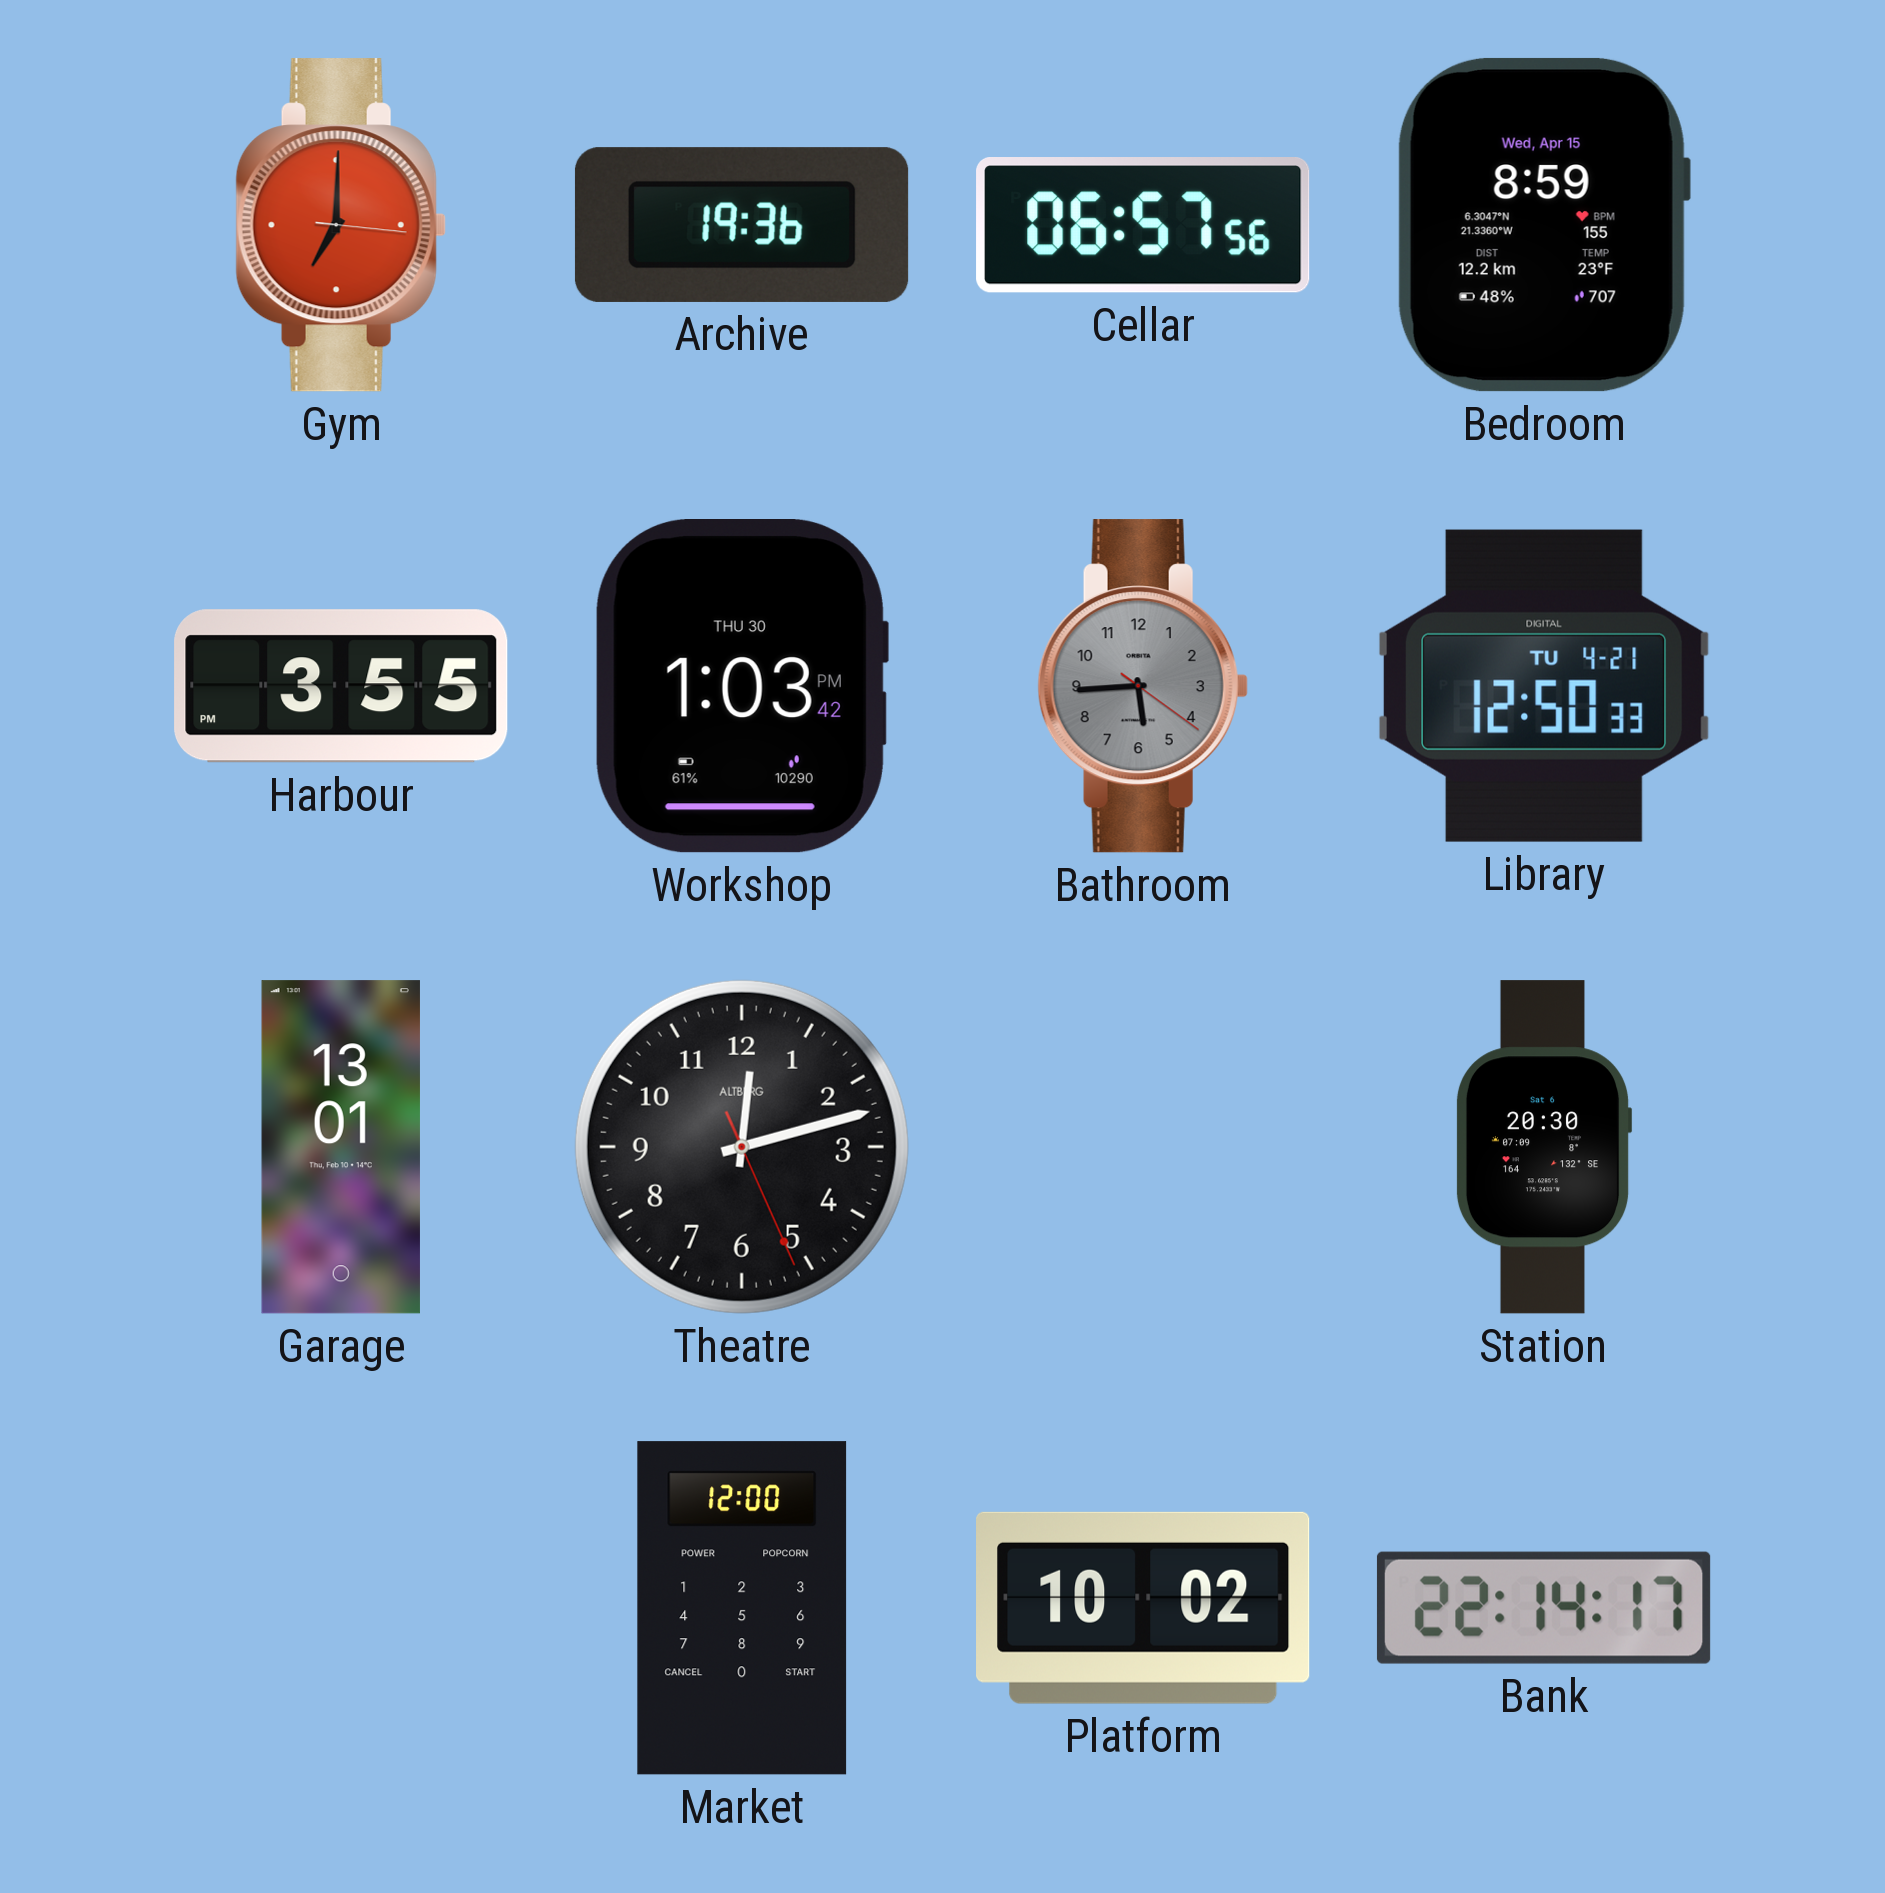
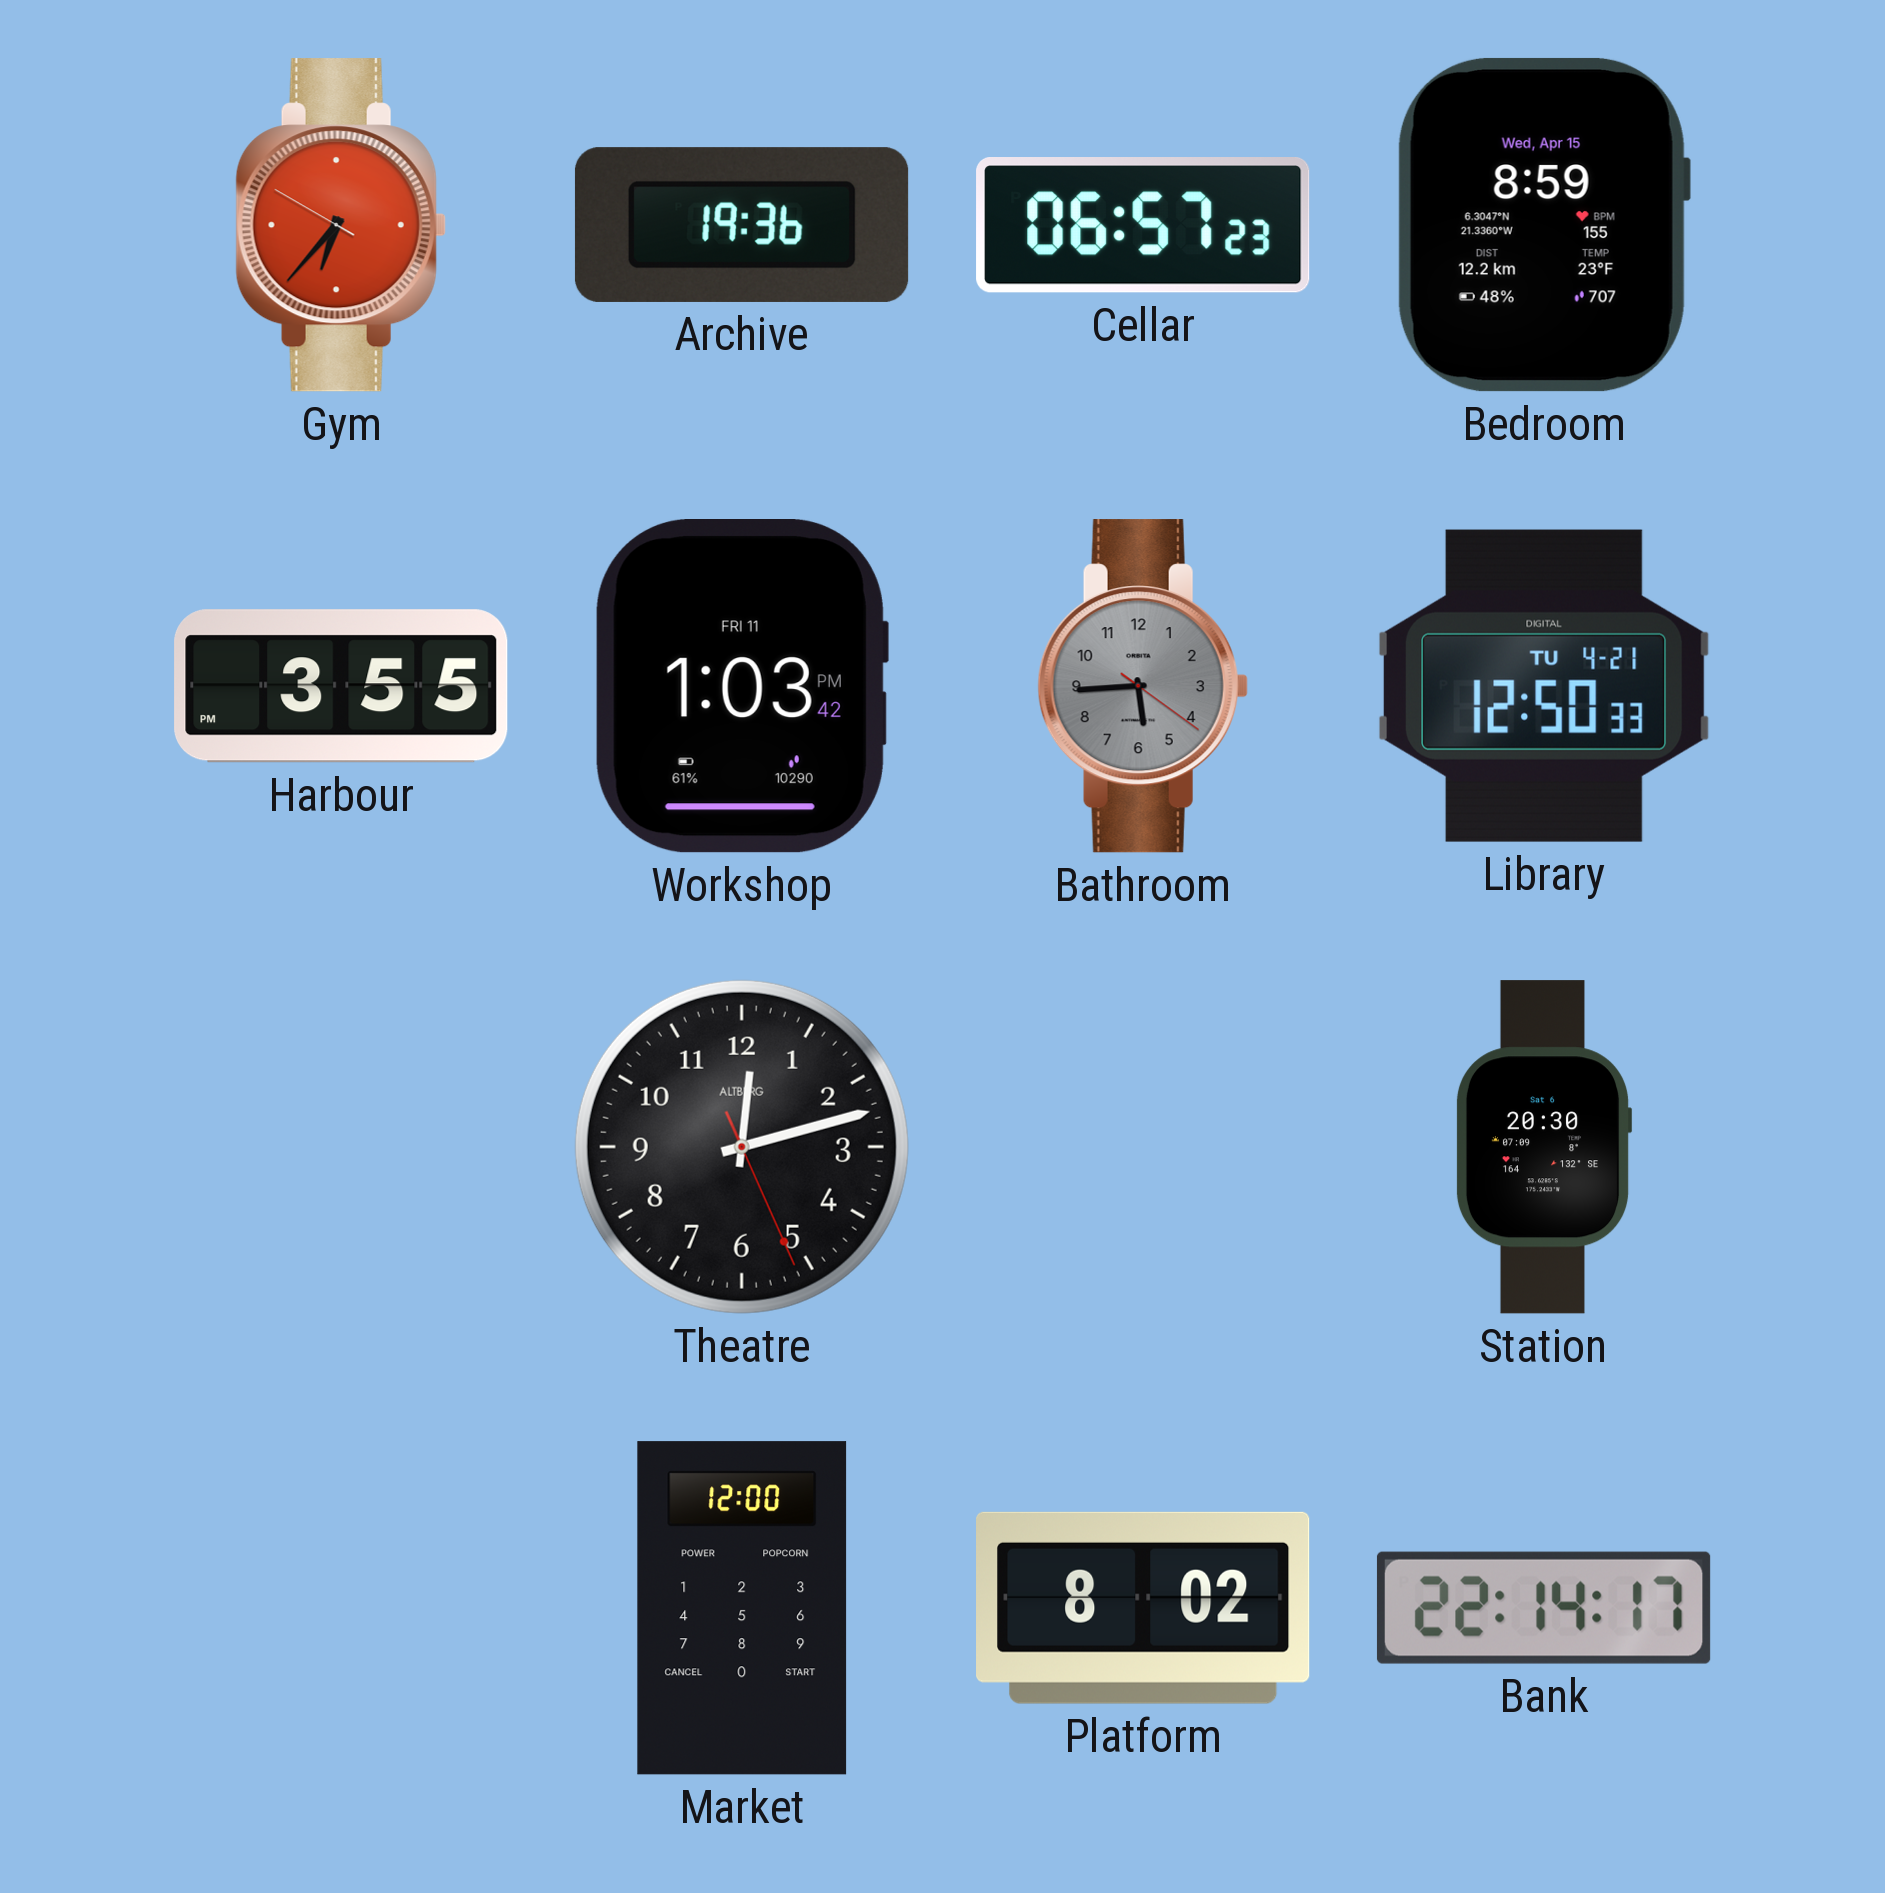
Gym: 7:00 -> 6:36 (341, 225)
Cellar: 06:57:56 -> 06:57:23 (1143, 226)
Workshop date: THU 30 -> FRI 11 (741, 687)
Garage: 13:01 -> none (341, 1147)
Platform: 10:02 -> 8:02 (1143, 1608)
